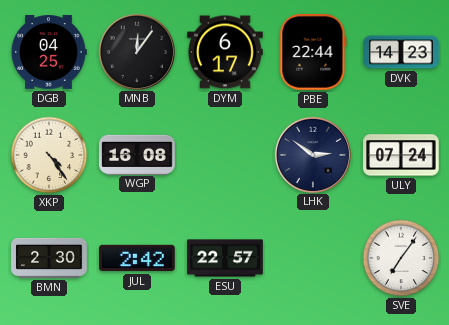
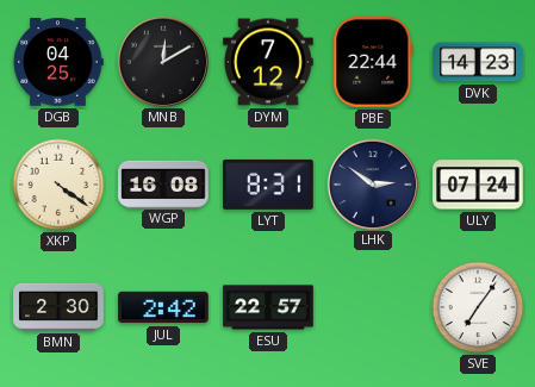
MNB: 12:06 -> 12:10 (162, 61)
DYM: 6:17 -> 7:12 (268, 62)
XKP: 4:24 -> 4:21 (58, 185)
LYT: none -> 8:31 (269, 185)
